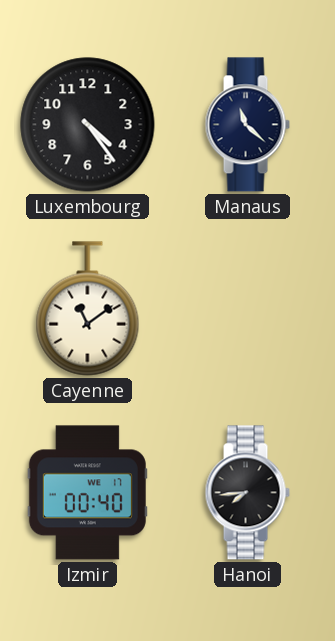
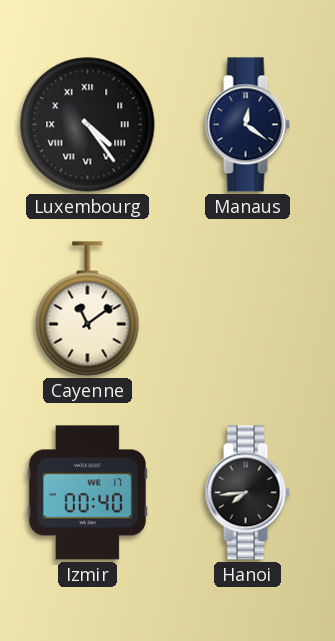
Luxembourg numerals: Arabic -> Roman (88, 125)
Manaus: 11:22 -> 12:21 (247, 125)
